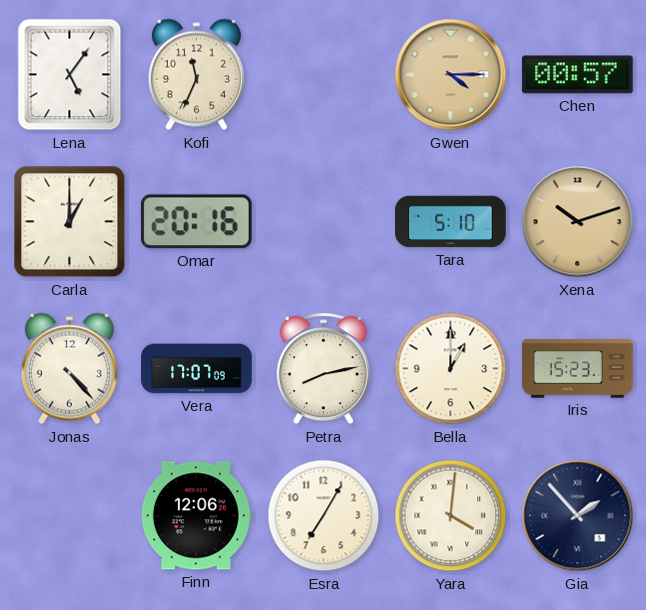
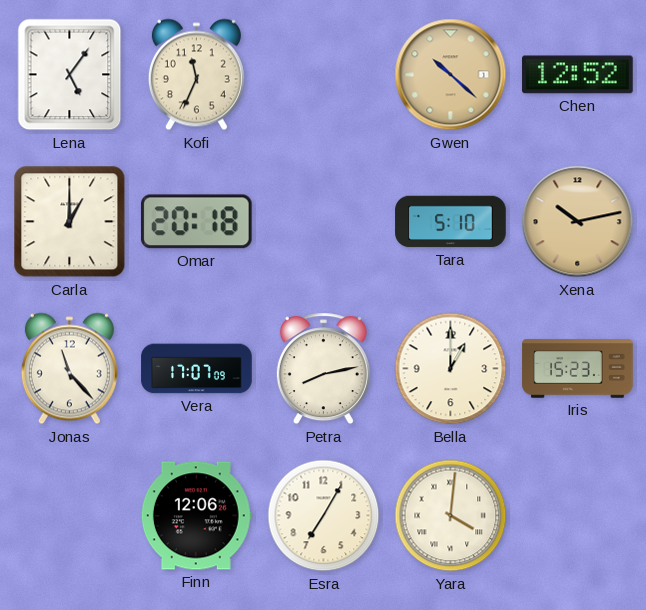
Gwen: 4:15 -> 10:22 (451, 75)
Chen: 00:57 -> 12:52 (578, 75)
Omar: 20:16 -> 20:18 (196, 222)
Xena: 10:12 -> 10:13 (578, 222)
Jonas: 4:23 -> 11:23 (69, 369)
Gia: 1:53 -> none (578, 516)
